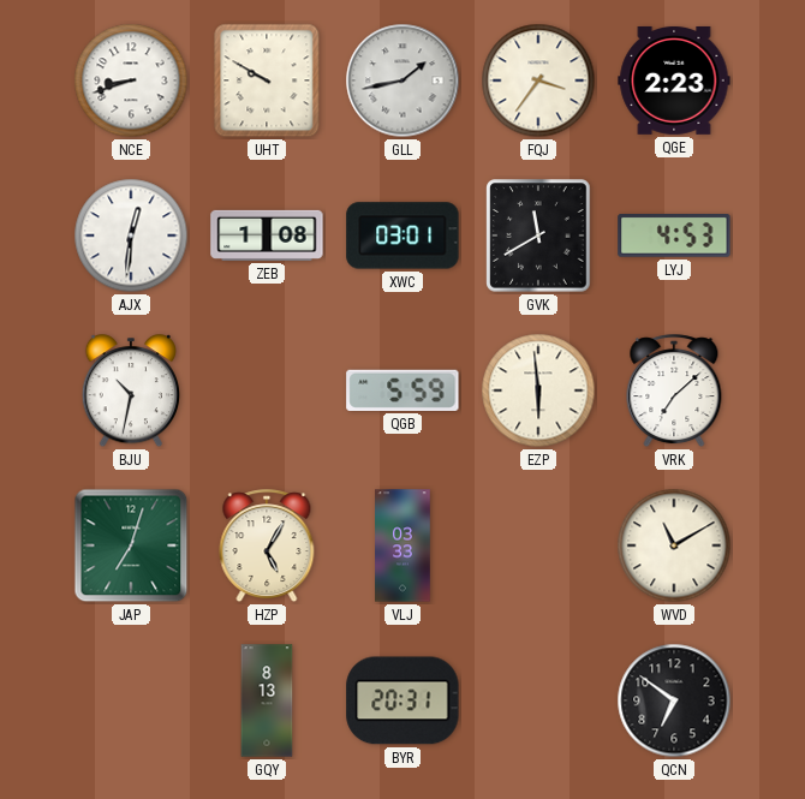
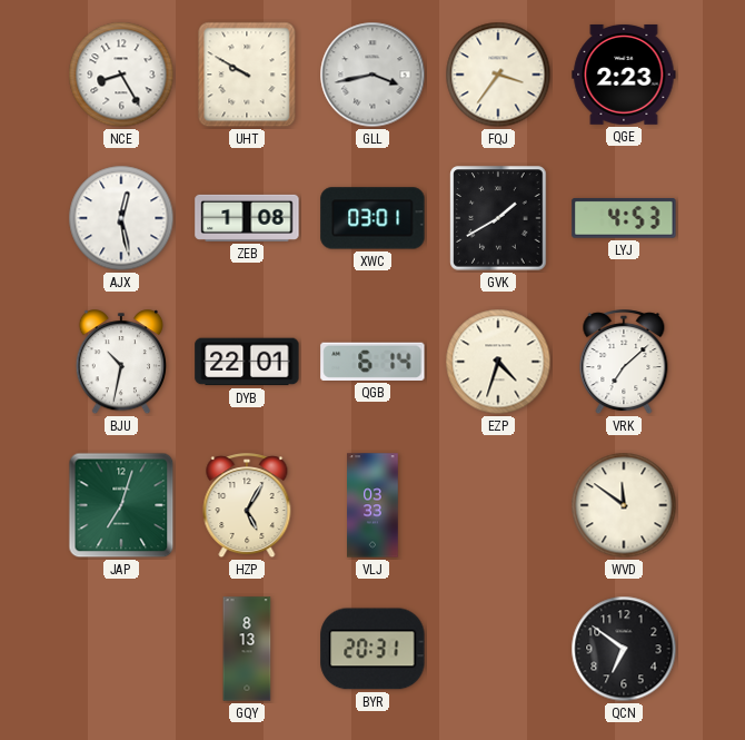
NCE: 8:42 -> 8:25 (121, 75)
GLL: 1:43 -> 3:43 (372, 75)
AJX: 12:31 -> 12:28 (121, 218)
GVK: 11:40 -> 1:40 (498, 218)
DYB: none -> 22:01 (247, 362)
QGB: 5:59 -> 6:14 (372, 362)
EZP: 5:59 -> 4:33 (498, 362)
WVD: 11:10 -> 11:51 (624, 505)
